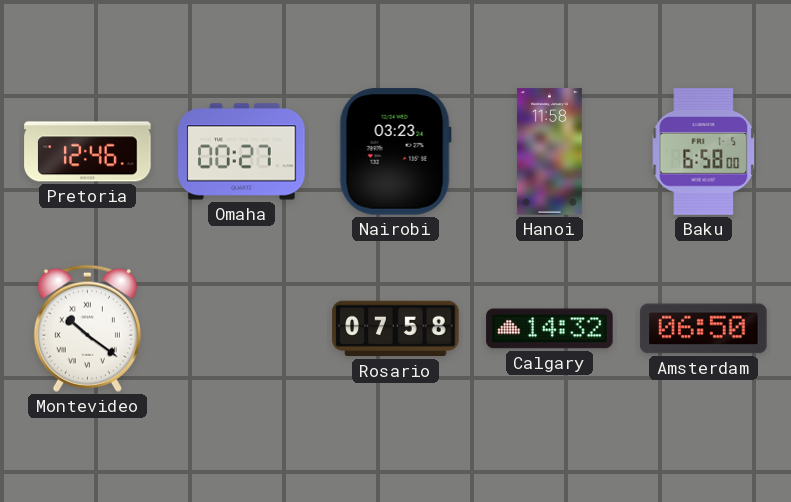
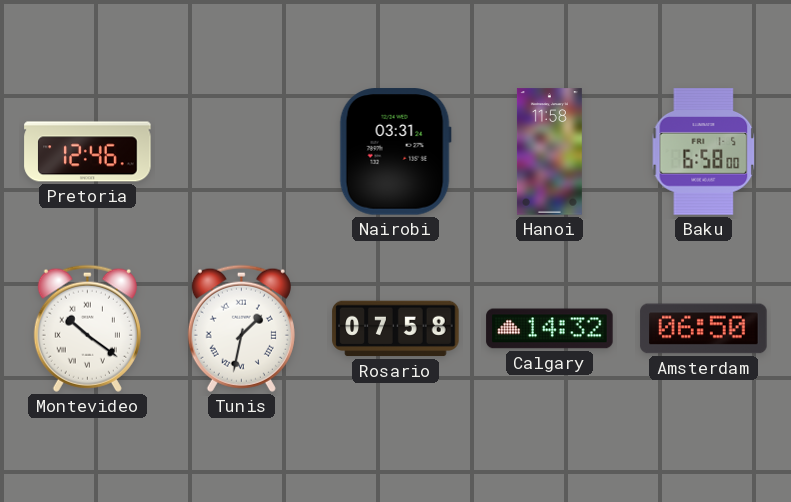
Omaha: 00:27 -> none (242, 152)
Nairobi: 03:23 -> 03:31 (395, 152)
Tunis: none -> 1:32 (241, 328)
